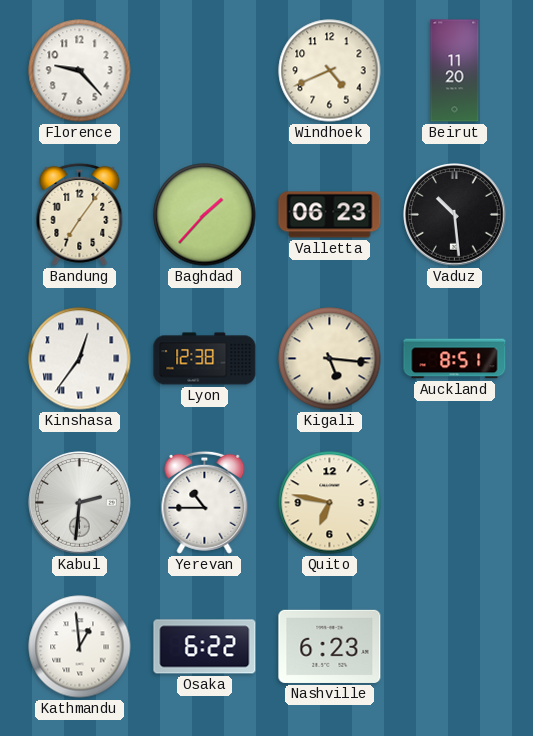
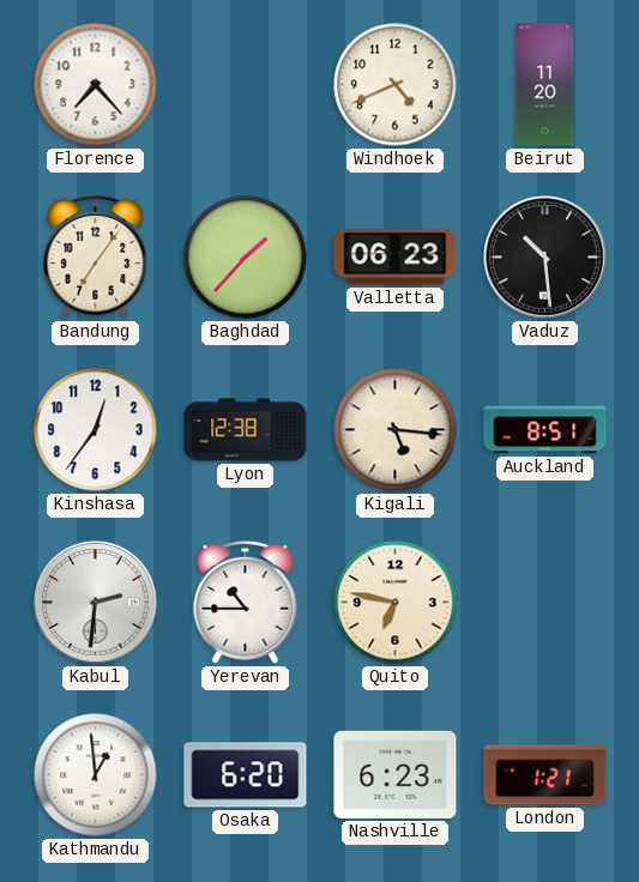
Florence: 9:23 -> 7:23 (96, 85)
Kinshasa numerals: Roman -> Arabic (96, 430)
Osaka: 6:22 -> 6:20 (246, 775)
London: none -> 1:21 (545, 775)
